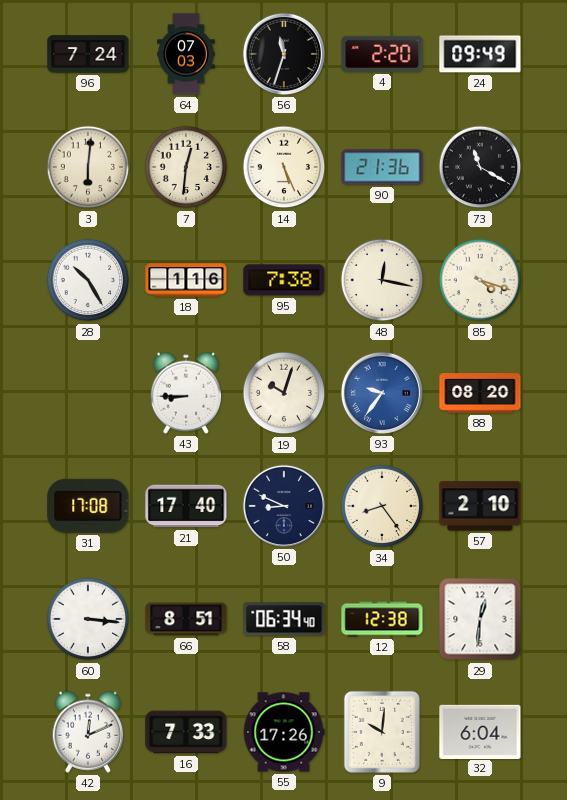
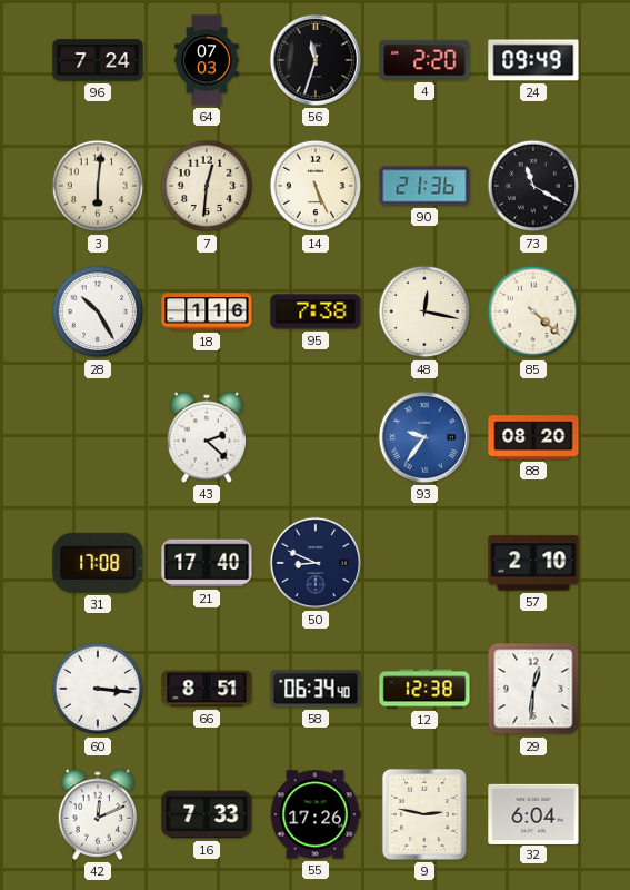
85: 4:18 -> 4:22 (533, 311)
43: 8:45 -> 2:22 (207, 437)
19: 10:03 -> none (284, 393)
34: 8:24 -> none (382, 506)
9: 10:01 -> 2:47 (424, 814)
